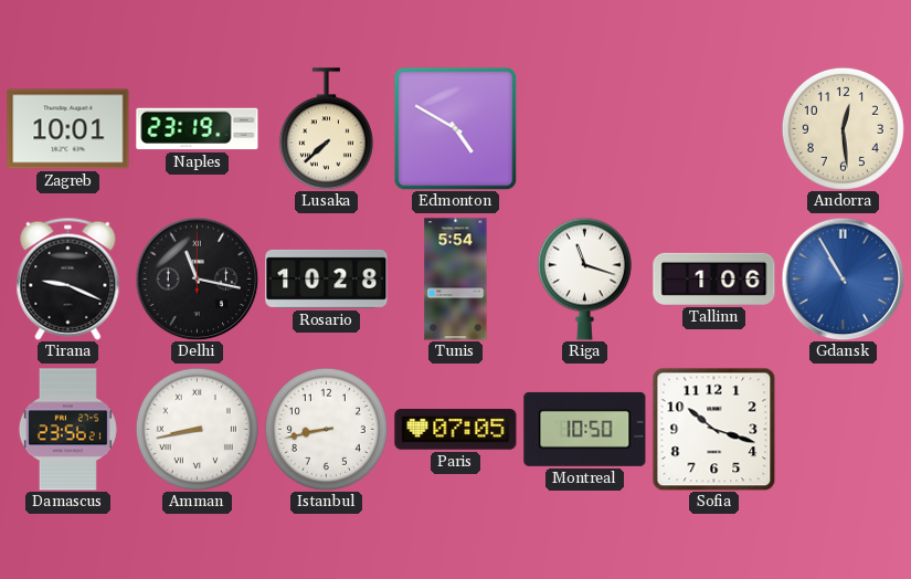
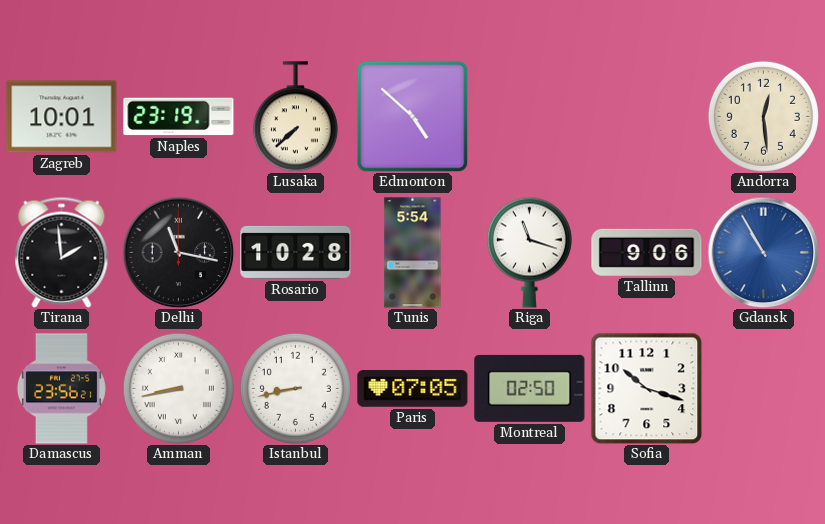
Edmonton: 4:50 -> 4:52 (412, 116)
Tirana: 9:19 -> 1:59 (62, 252)
Tallinn: 1:06 -> 9:06 (647, 252)
Montreal: 10:50 -> 02:50 (530, 388)
